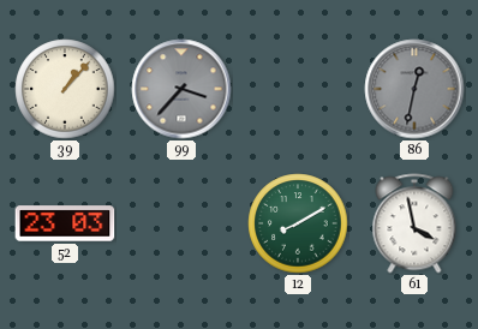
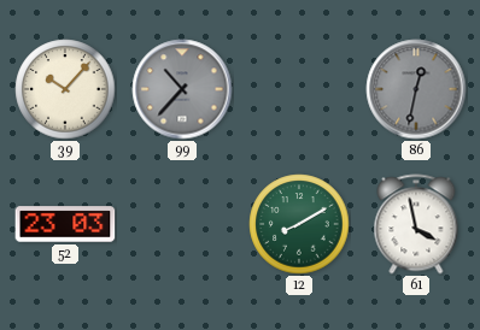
39: 1:07 -> 10:07 (65, 89)
99: 3:37 -> 10:37 (182, 89)
